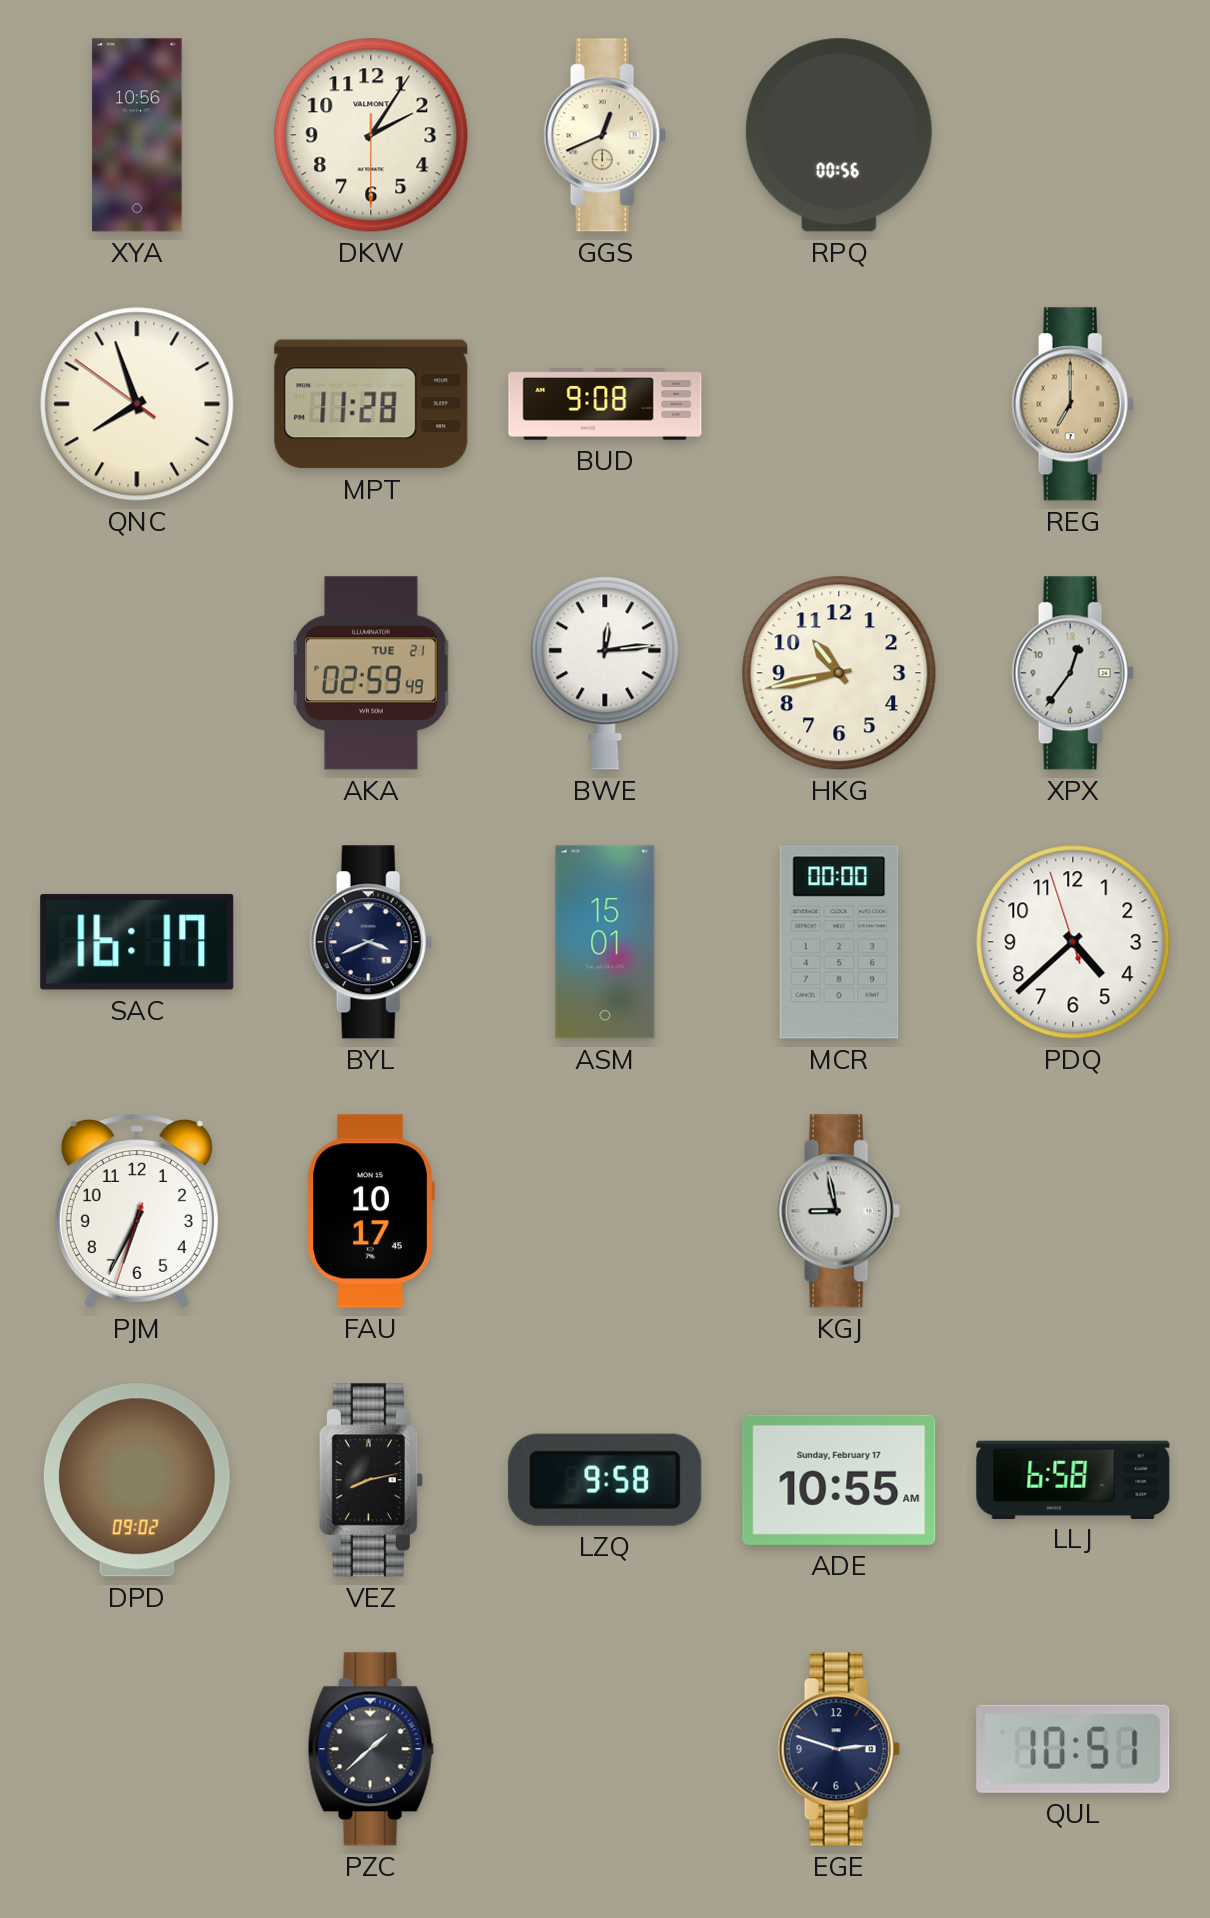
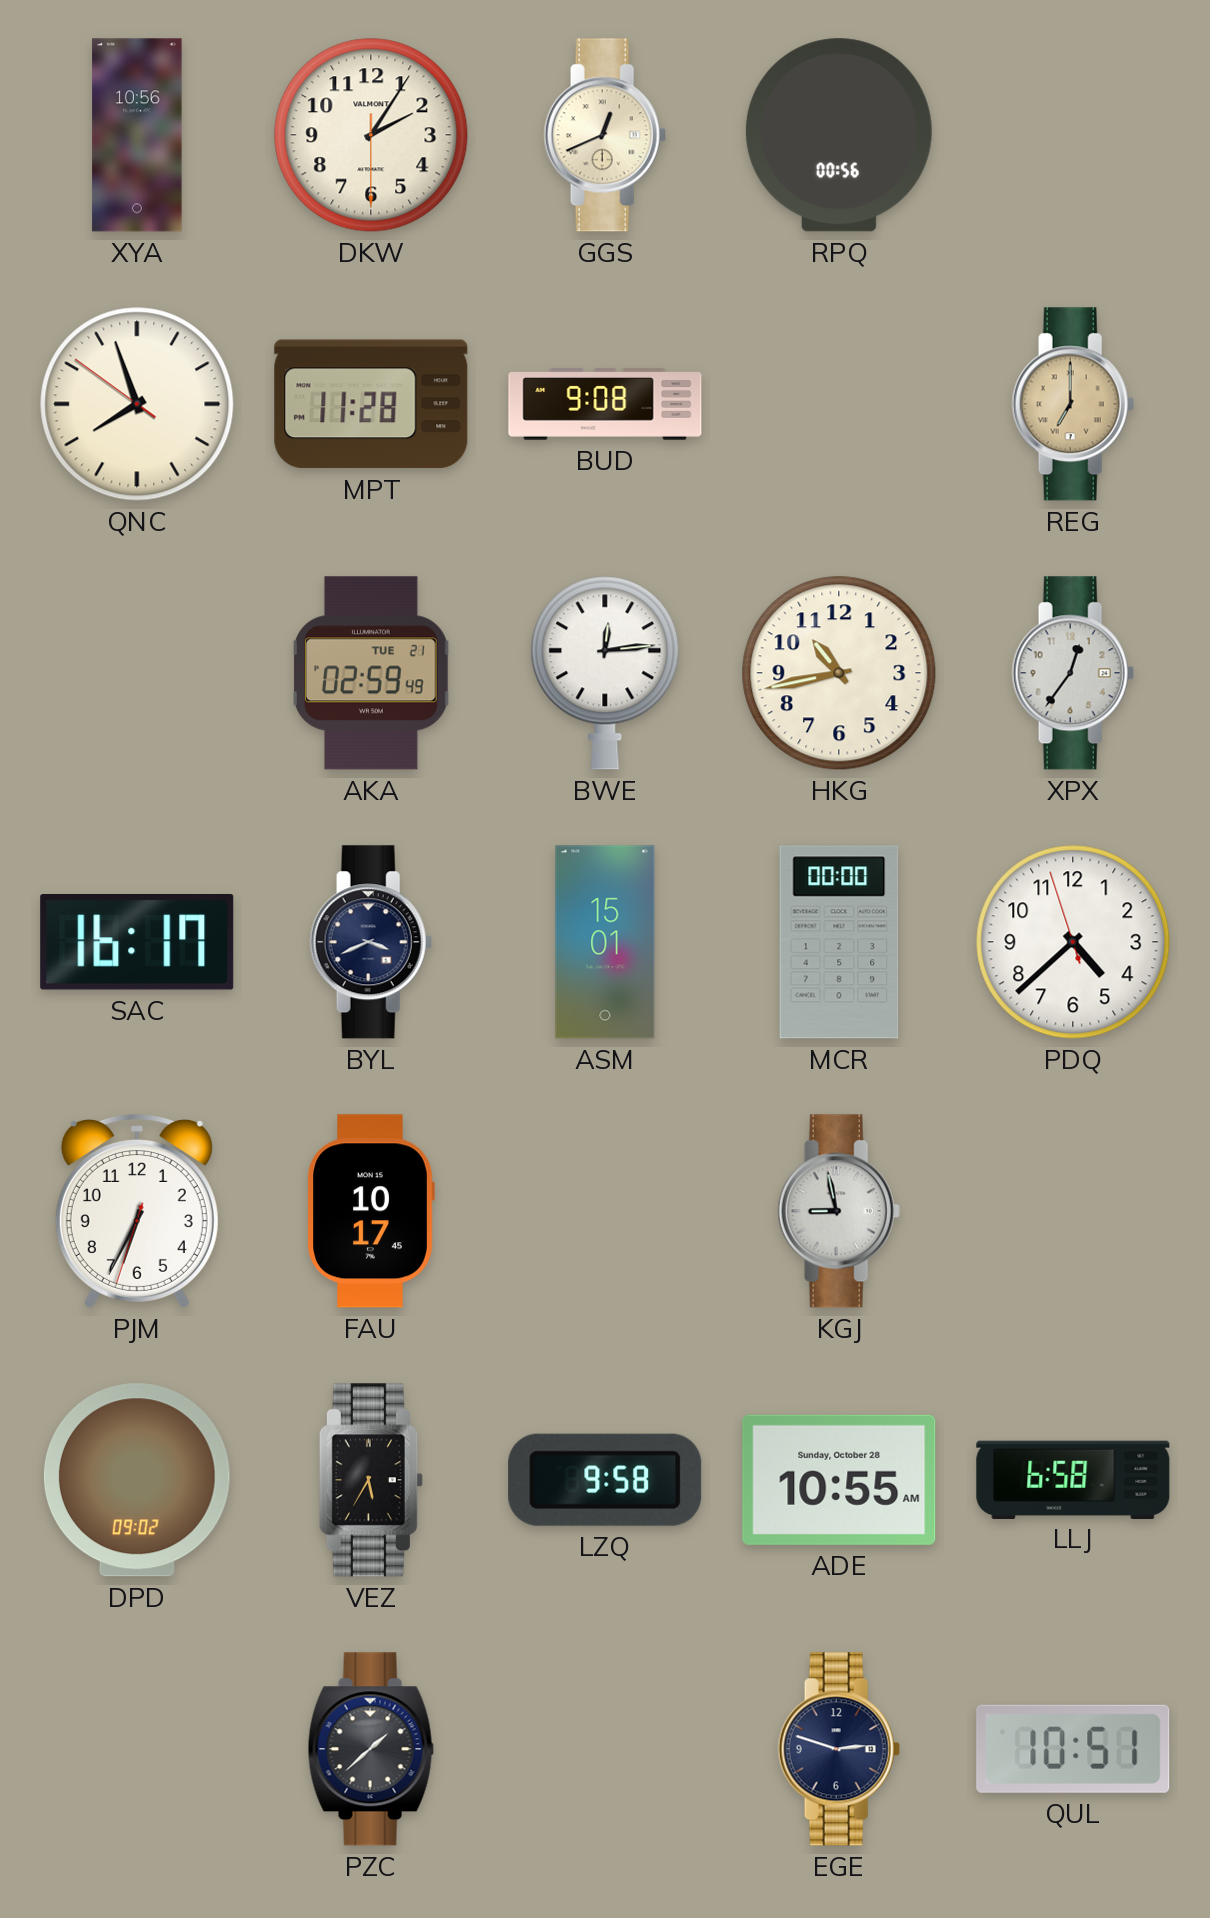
VEZ: 8:13 -> 5:35 (371, 1480)
ADE date: Sunday, February 17 -> Sunday, October 28 (839, 1480)
